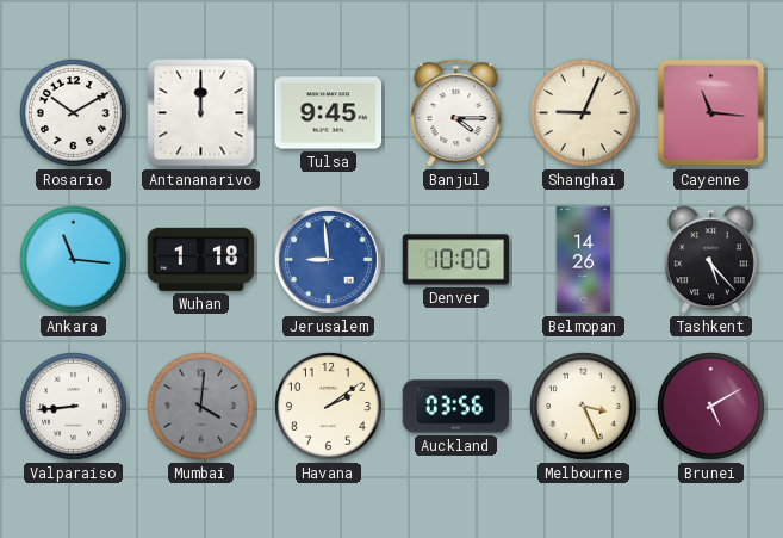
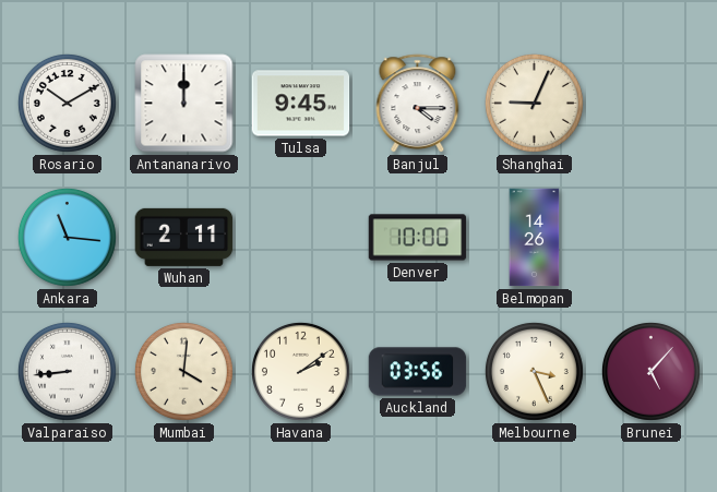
Cayenne: 11:16 -> none (711, 113)
Wuhan: 1:18 -> 2:11 (184, 237)
Jerusalem: 8:59 -> none (328, 259)
Tashkent: 5:23 -> none (710, 260)
Mumbai dial: grey -> cream (183, 371)
Brunei: 5:10 -> 5:07 (650, 371)
